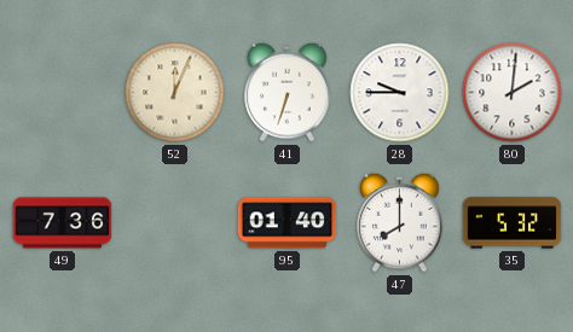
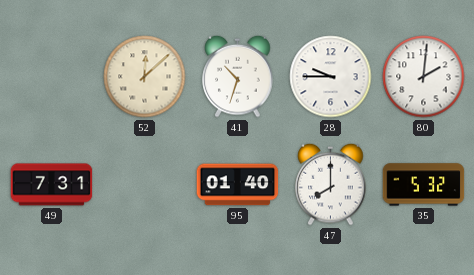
52: 12:04 -> 12:08 (145, 77)
41: 6:33 -> 10:33 (238, 76)
49: 7:36 -> 7:31 (52, 185)
